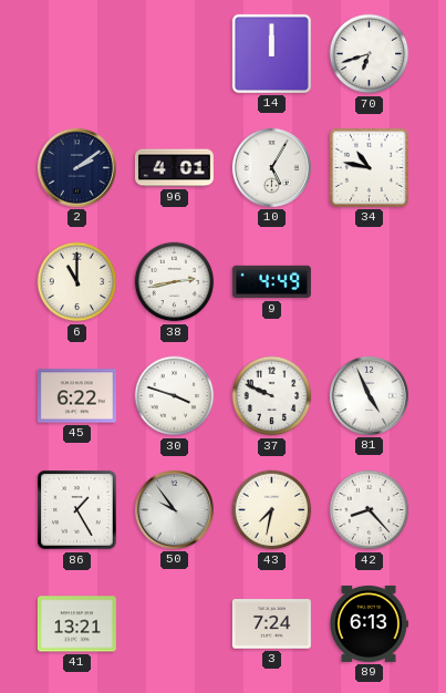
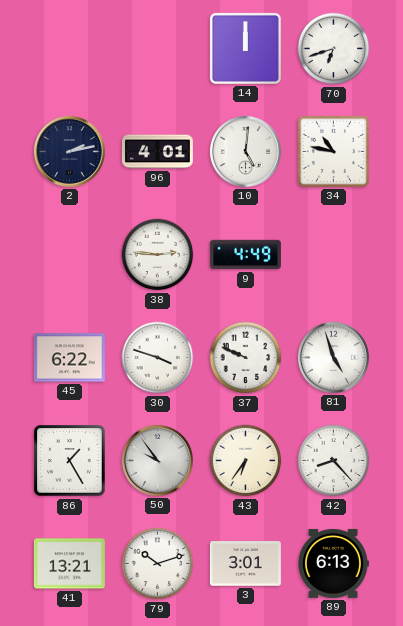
2: 2:09 -> 2:13 (69, 151)
10: 5:05 -> 5:01 (245, 151)
6: 11:00 -> none (77, 282)
38: 2:43 -> 2:46 (158, 255)
81: 4:56 -> 4:57 (333, 357)
43: 7:32 -> 6:36 (246, 461)
79: none -> 10:12 (158, 564)
3: 7:24 -> 3:01 (245, 564)
